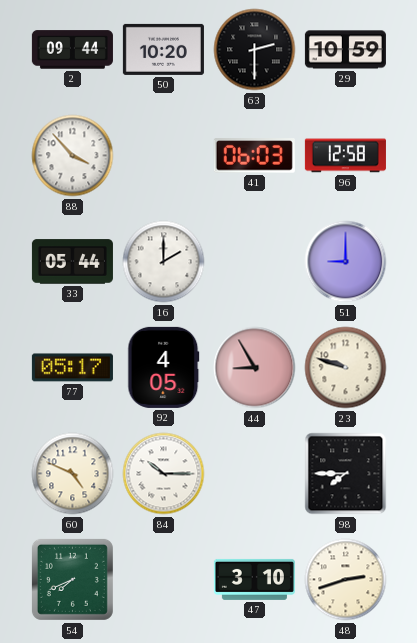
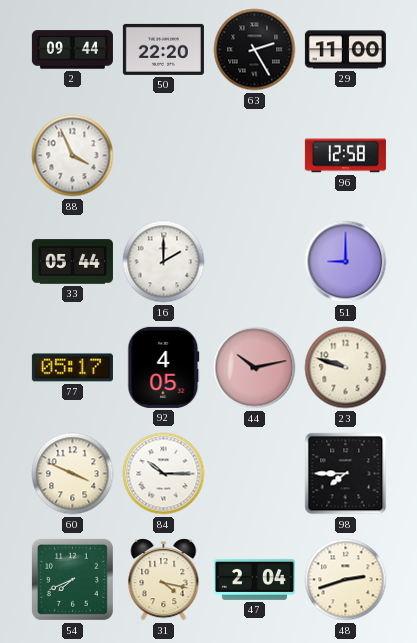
50: 10:20 -> 22:20 (163, 49)
63: 2:30 -> 2:25 (255, 50)
29: 10:59 -> 11:00 (345, 50)
88: 3:53 -> 3:56 (73, 156)
41: 06:03 -> none (254, 156)
44: 8:55 -> 10:13 (255, 368)
60: 4:49 -> 3:49 (73, 474)
31: none -> 4:17 (164, 580)
47: 3:10 -> 2:04 (254, 579)
